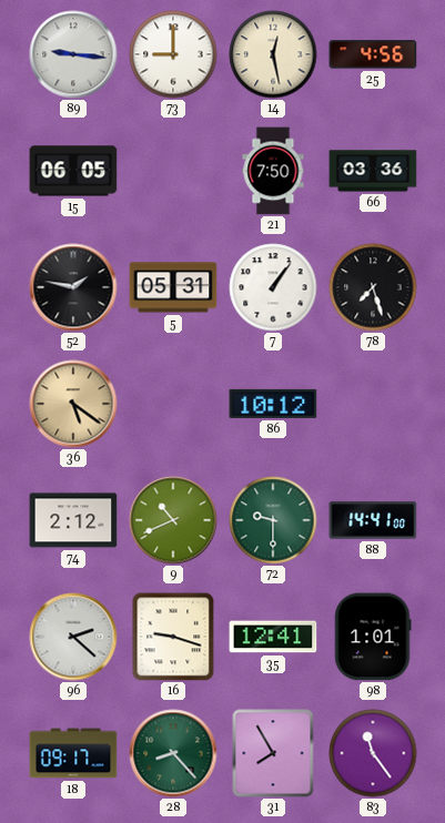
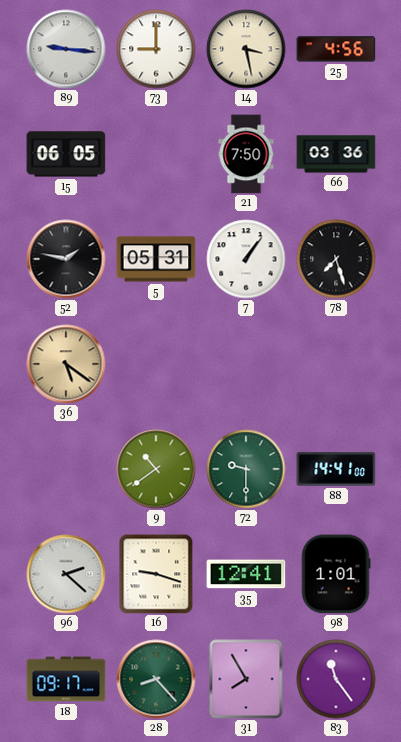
14: 12:28 -> 3:28 (246, 49)
86: 10:12 -> none (273, 404)
74: 2:12 -> none (73, 520)
9: 10:41 -> 10:39 (156, 469)
